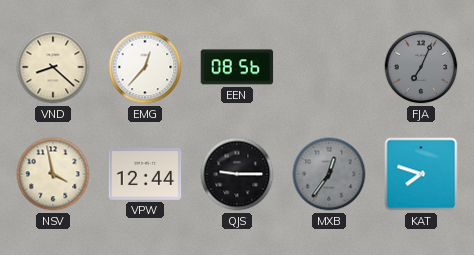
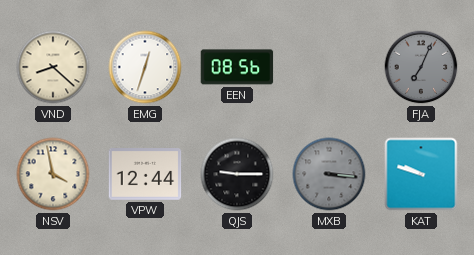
EMG: 12:37 -> 12:33 (145, 67)
MXB: 12:36 -> 3:16 (329, 174)
KAT: 7:48 -> 9:48 (421, 174)
